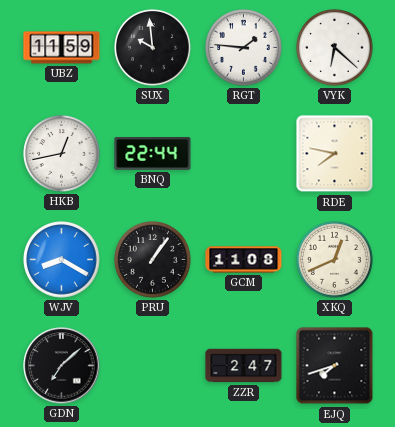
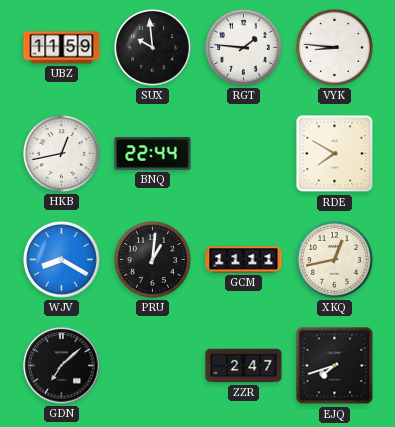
VYK: 6:22 -> 8:46 (335, 48)
RDE: 7:47 -> 7:50 (335, 154)
PRU: 1:06 -> 1:01 (153, 260)
GCM: 11:08 -> 11:11 (244, 260)
XKQ: 12:41 -> 12:43 (335, 260)
